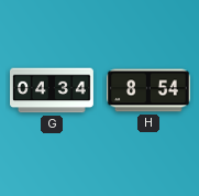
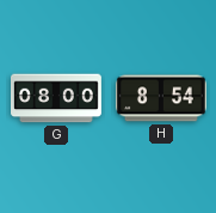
G: 04:34 -> 08:00 (57, 98)
